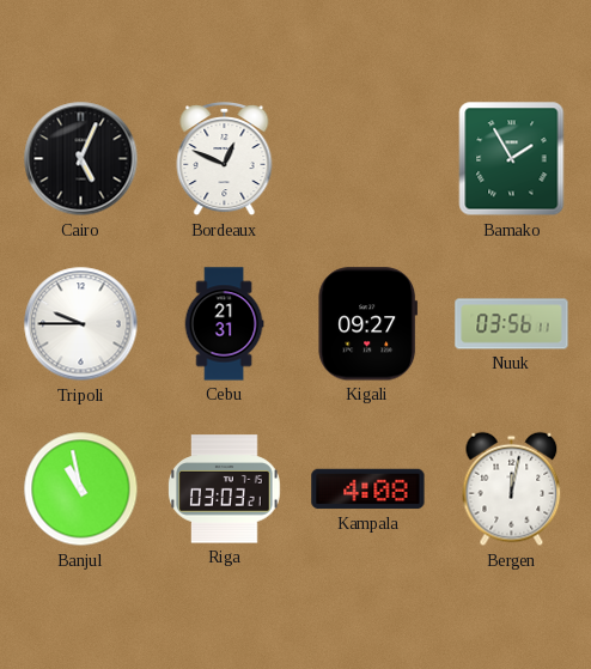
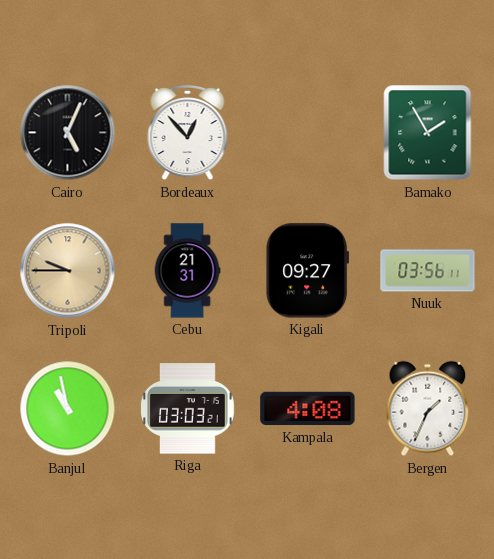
Bordeaux: 12:49 -> 12:53 (188, 133)
Tripoli dial: white -> champagne (68, 271)
Bergen: 12:02 -> 1:34 (428, 409)
